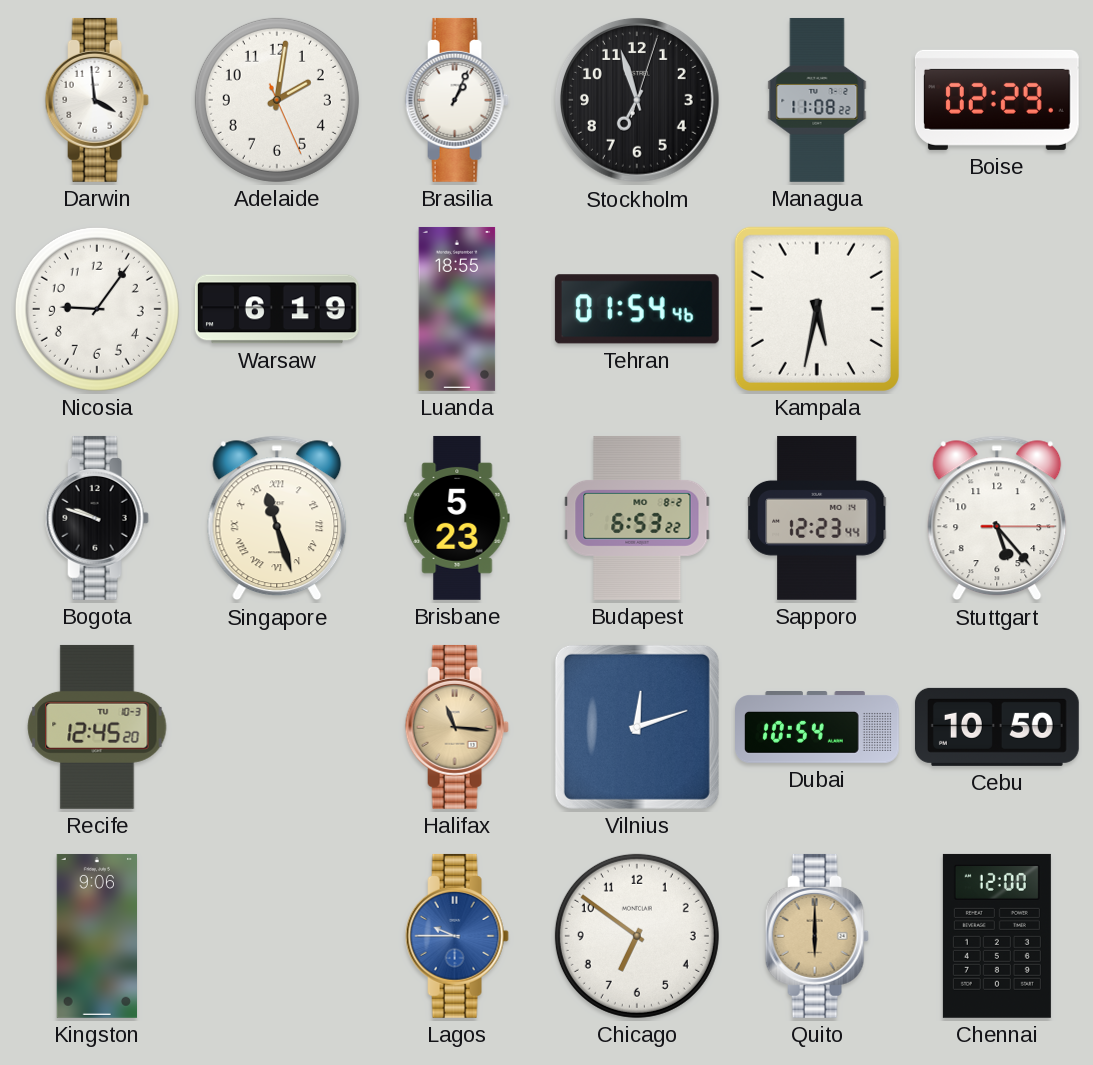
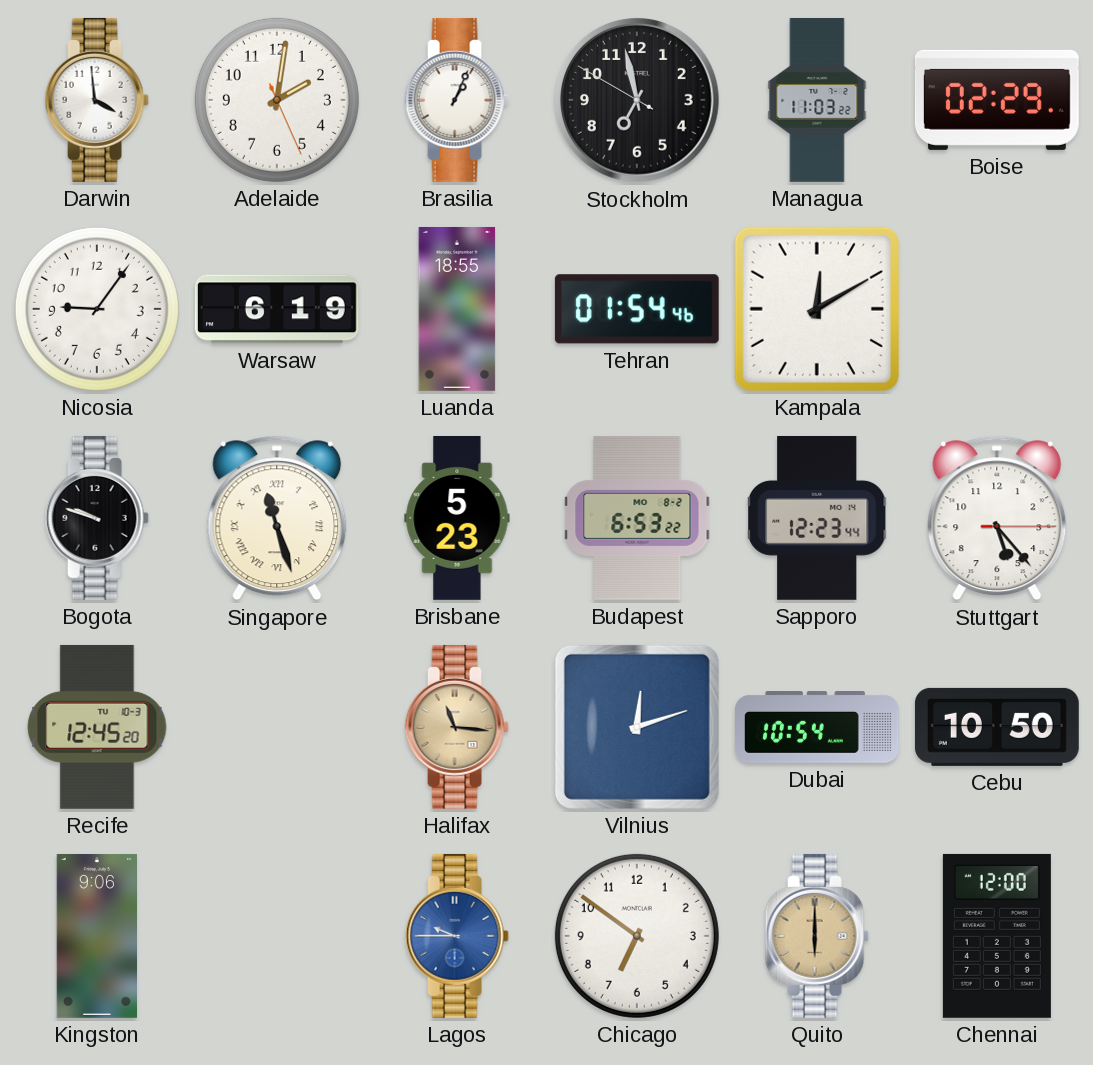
Stockholm: 6:57:03 -> 6:57:50 (637, 100)
Managua: 11:08 -> 11:03 (817, 100)
Kampala: 5:32 -> 12:10 (817, 309)
